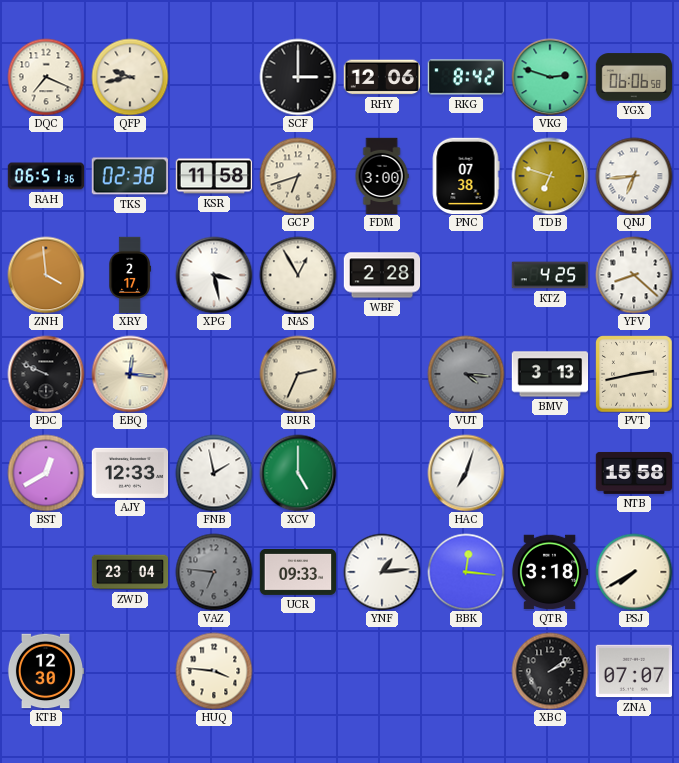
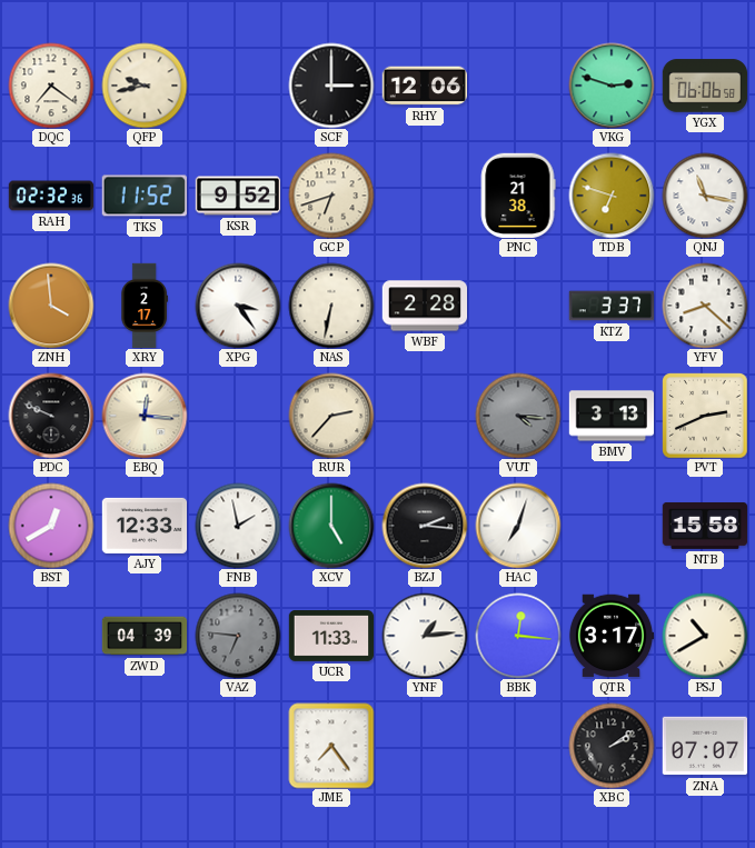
DQC: 7:19 -> 7:21 (51, 86)
RKG: 8:42 -> none (466, 77)
RAH: 06:51 -> 02:32 (51, 196)
TKS: 02:38 -> 11:52 (143, 196)
KSR: 11:58 -> 9:52 (238, 196)
FDM: 3:00 -> none (382, 176)
PNC: 07:38 -> 21:38 (518, 196)
QNJ: 6:44 -> 11:17 (705, 196)
XPG: 3:28 -> 3:24 (238, 306)
NAS: 12:55 -> 6:32 (331, 306)
KTZ: 4:25 -> 3:37 (612, 306)
RUR: 2:34 -> 2:37 (331, 416)
PVT: 2:43 -> 2:41 (705, 416)
BZJ: none -> 2:16 (425, 526)
ZWD: 23:04 -> 04:39 (145, 636)
UCR: 09:33 -> 11:33 (331, 636)
QTR: 3:18 -> 3:17 (612, 636)
PSJ: 7:40 -> 10:40 (705, 636)
KTB: 12:30 -> none (46, 671)
HUQ: 3:46 -> none (214, 671)
JME: none -> 7:24 (331, 746)
